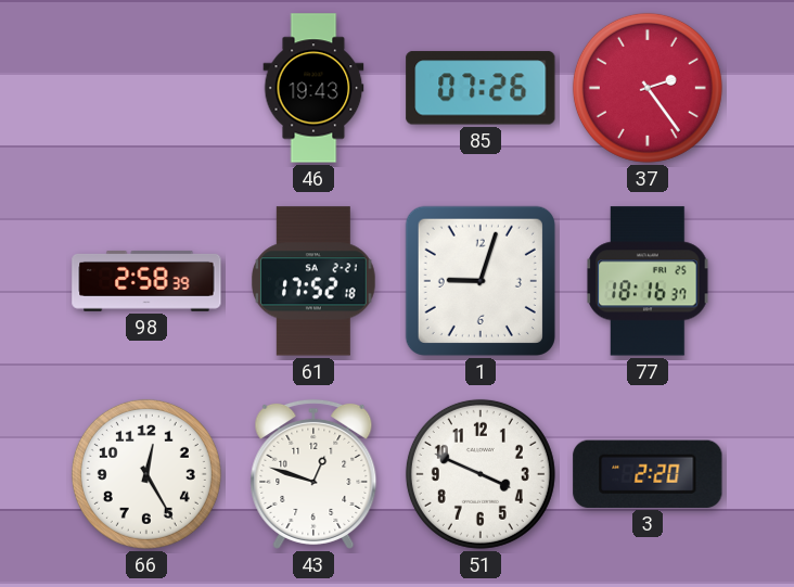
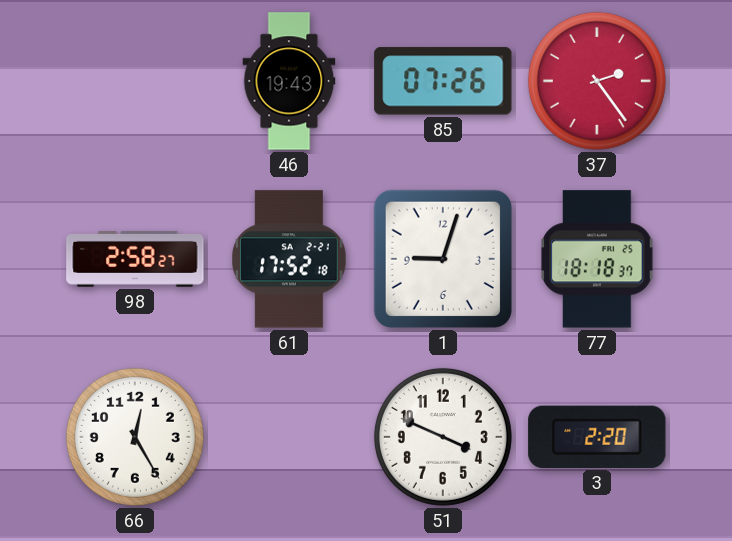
98: 2:58:39 -> 2:58:27 (135, 259)
77: 18:16 -> 18:18 (597, 259)
43: 12:48 -> none (313, 474)
